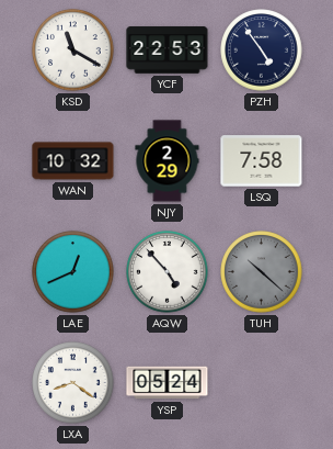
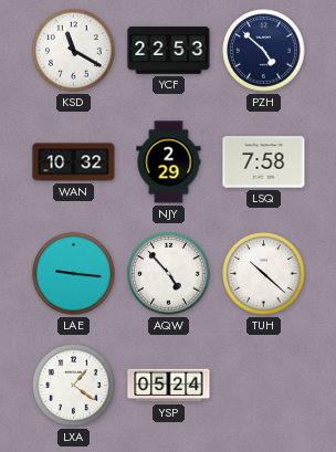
PZH: 4:54 -> 4:52 (264, 51)
LAE: 12:41 -> 9:16 (74, 274)
TUH dial: grey -> white (264, 274)
LXA: 8:21 -> 1:21 (74, 386)
